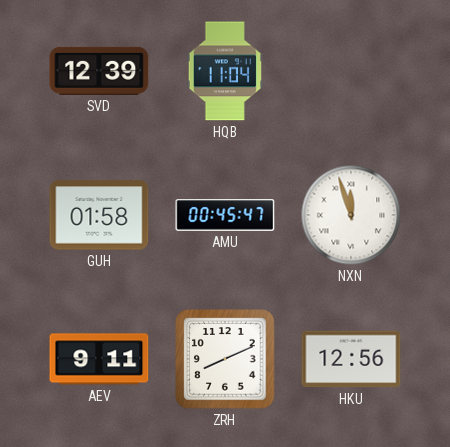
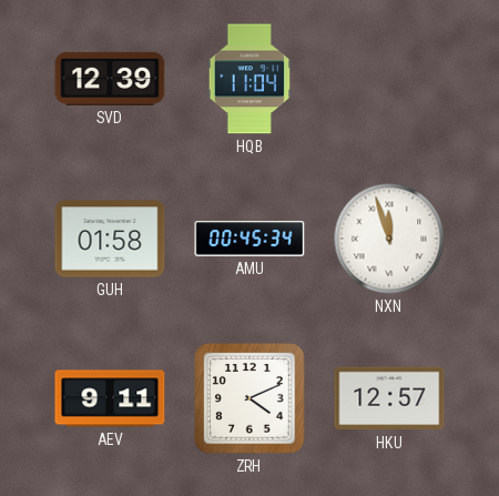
AMU: 00:45:47 -> 00:45:34 (249, 239)
ZRH: 8:11 -> 4:11 (249, 398)
HKU: 12:56 -> 12:57 (389, 398)
